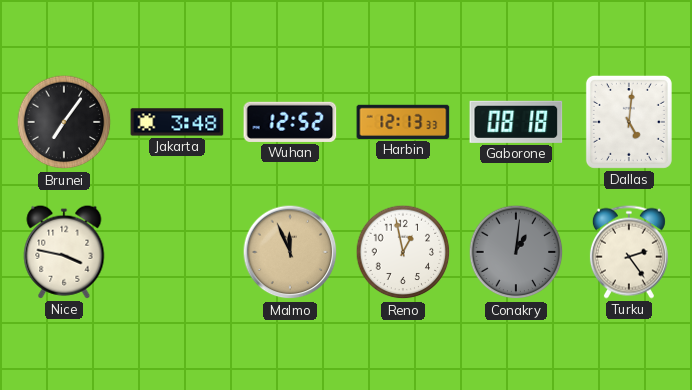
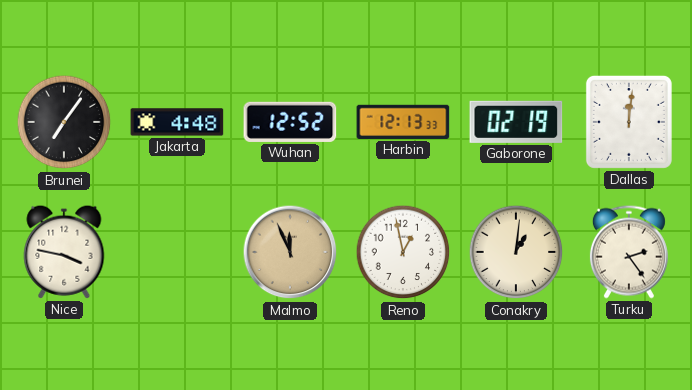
Jakarta: 3:48 -> 4:48 (177, 122)
Gaborone: 08:18 -> 02:19 (516, 122)
Dallas: 5:01 -> 12:01 (629, 122)
Conakry dial: grey -> cream (516, 252)
